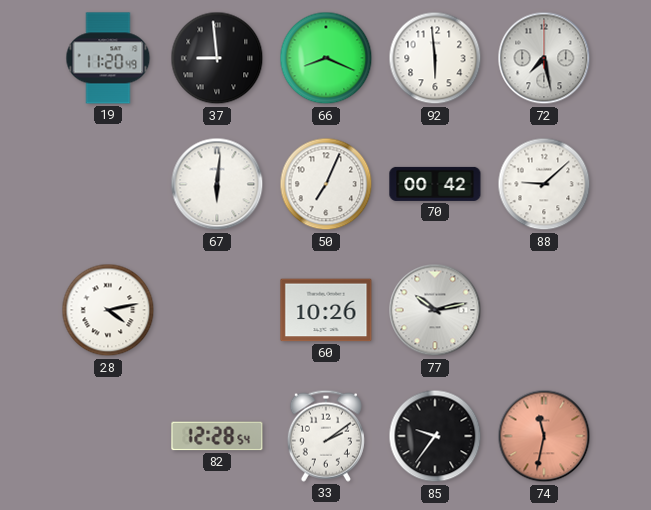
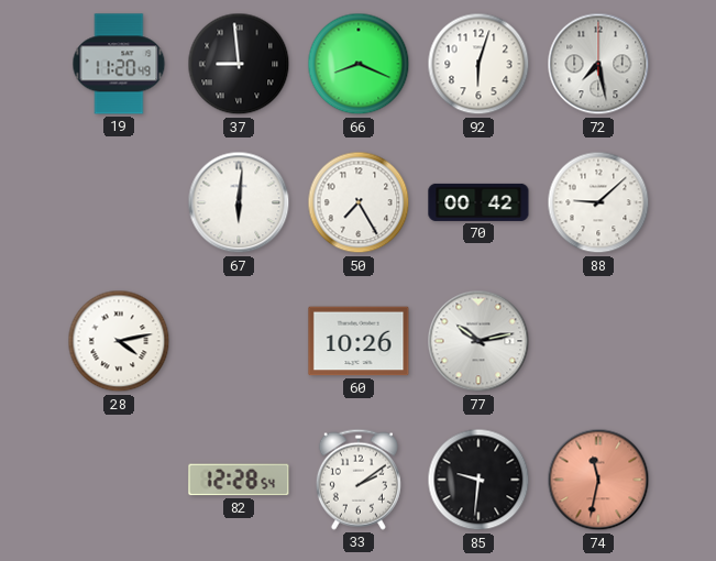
92: 5:59 -> 6:03 (478, 64)
50: 7:04 -> 7:25 (359, 202)
85: 9:36 -> 9:31 (478, 480)
